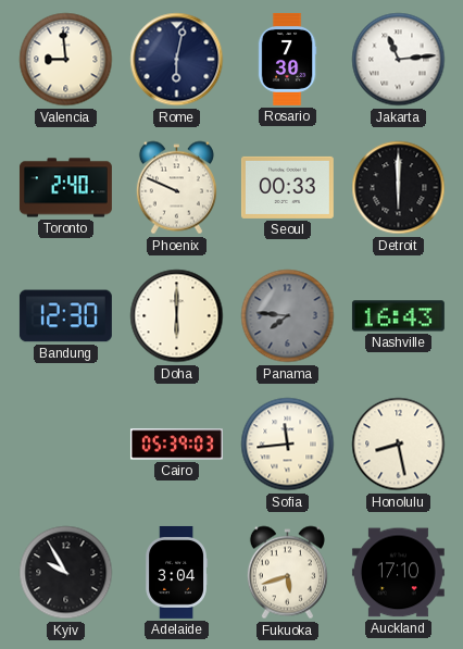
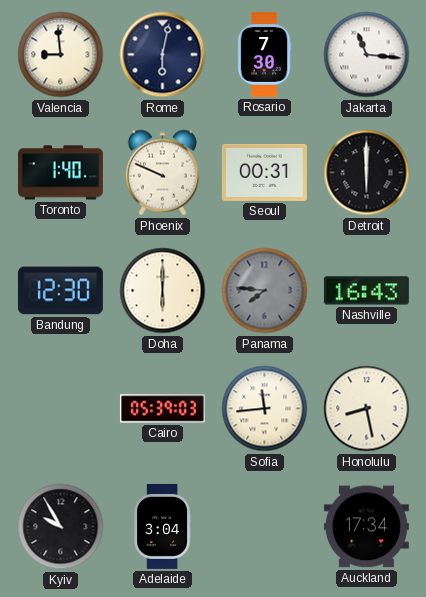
Jakarta: 11:14 -> 11:16 (367, 55)
Toronto: 2:40 -> 1:40 (60, 173)
Seoul: 00:33 -> 00:31 (264, 172)
Fukuoka: 5:42 -> none (287, 573)
Auckland: 17:10 -> 17:34 (366, 527)
